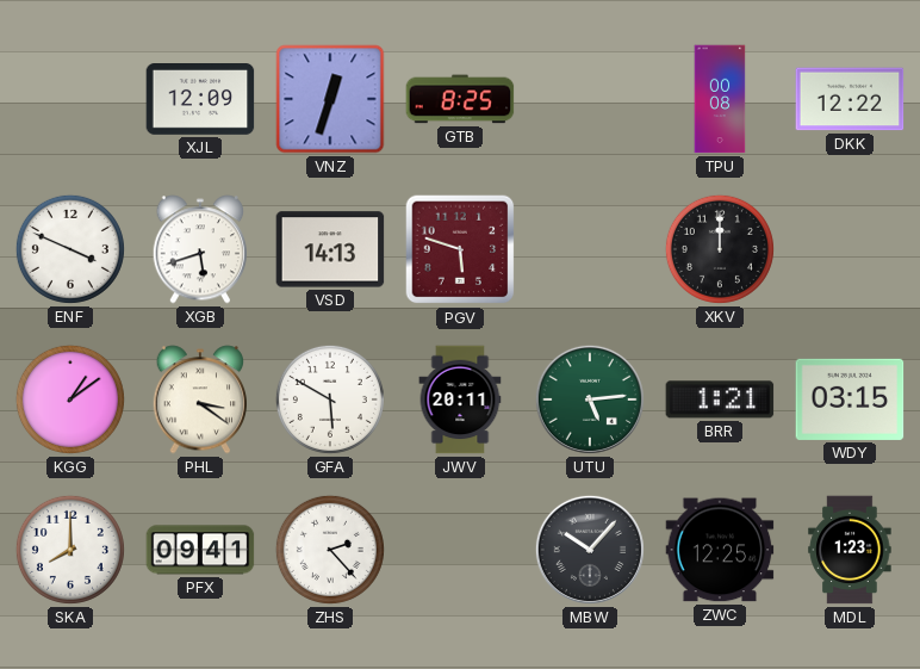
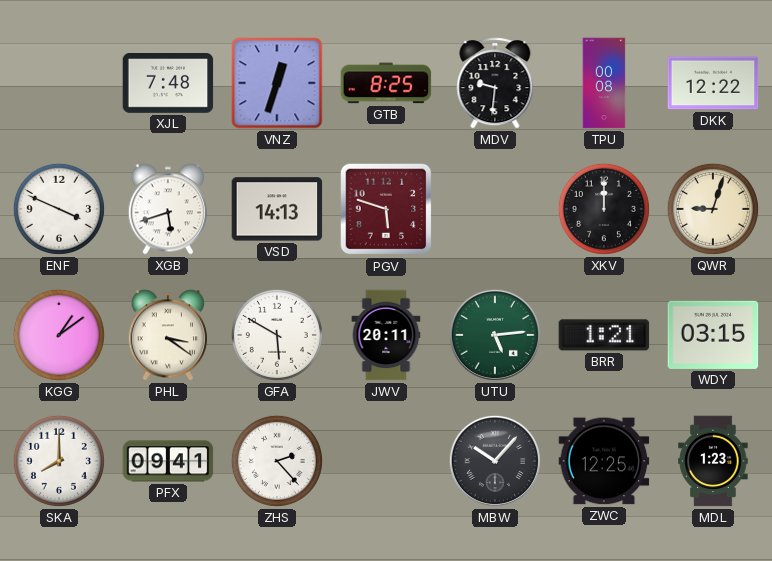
XJL: 12:09 -> 7:48 (168, 84)
MDV: none -> 9:31 (495, 83)
QWR: none -> 9:03 (713, 209)
